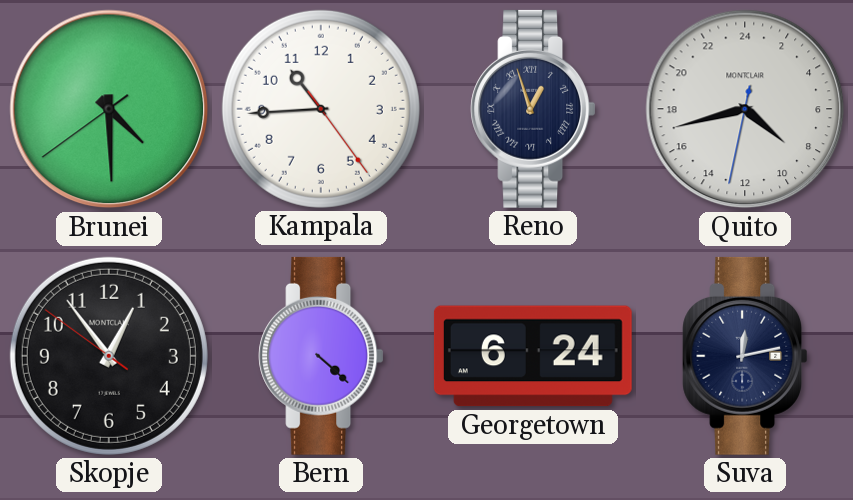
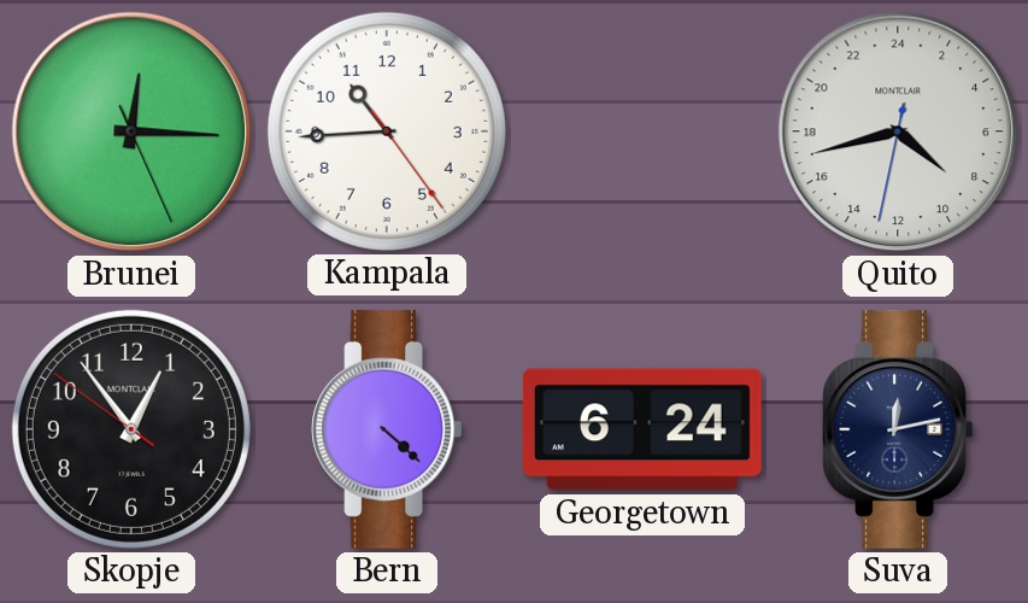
Brunei: 4:29 -> 12:15 (131, 131)
Reno: 12:57 -> none (533, 109)
